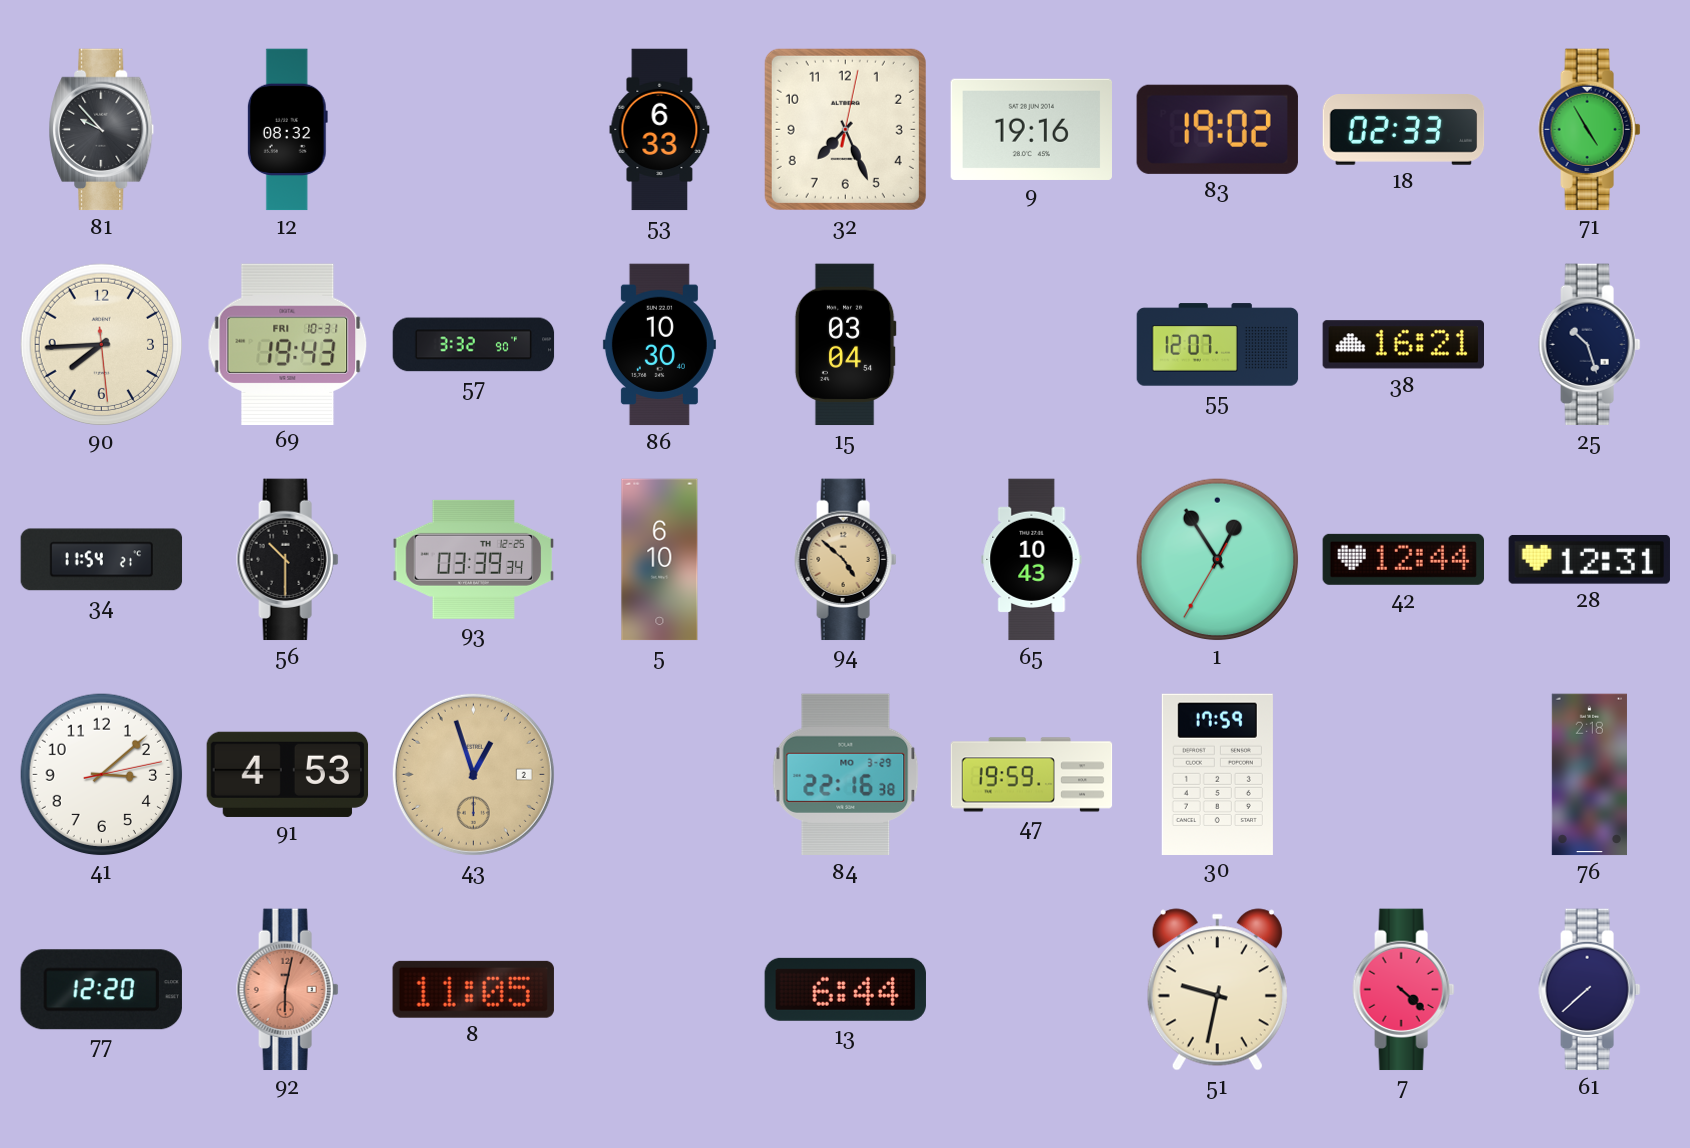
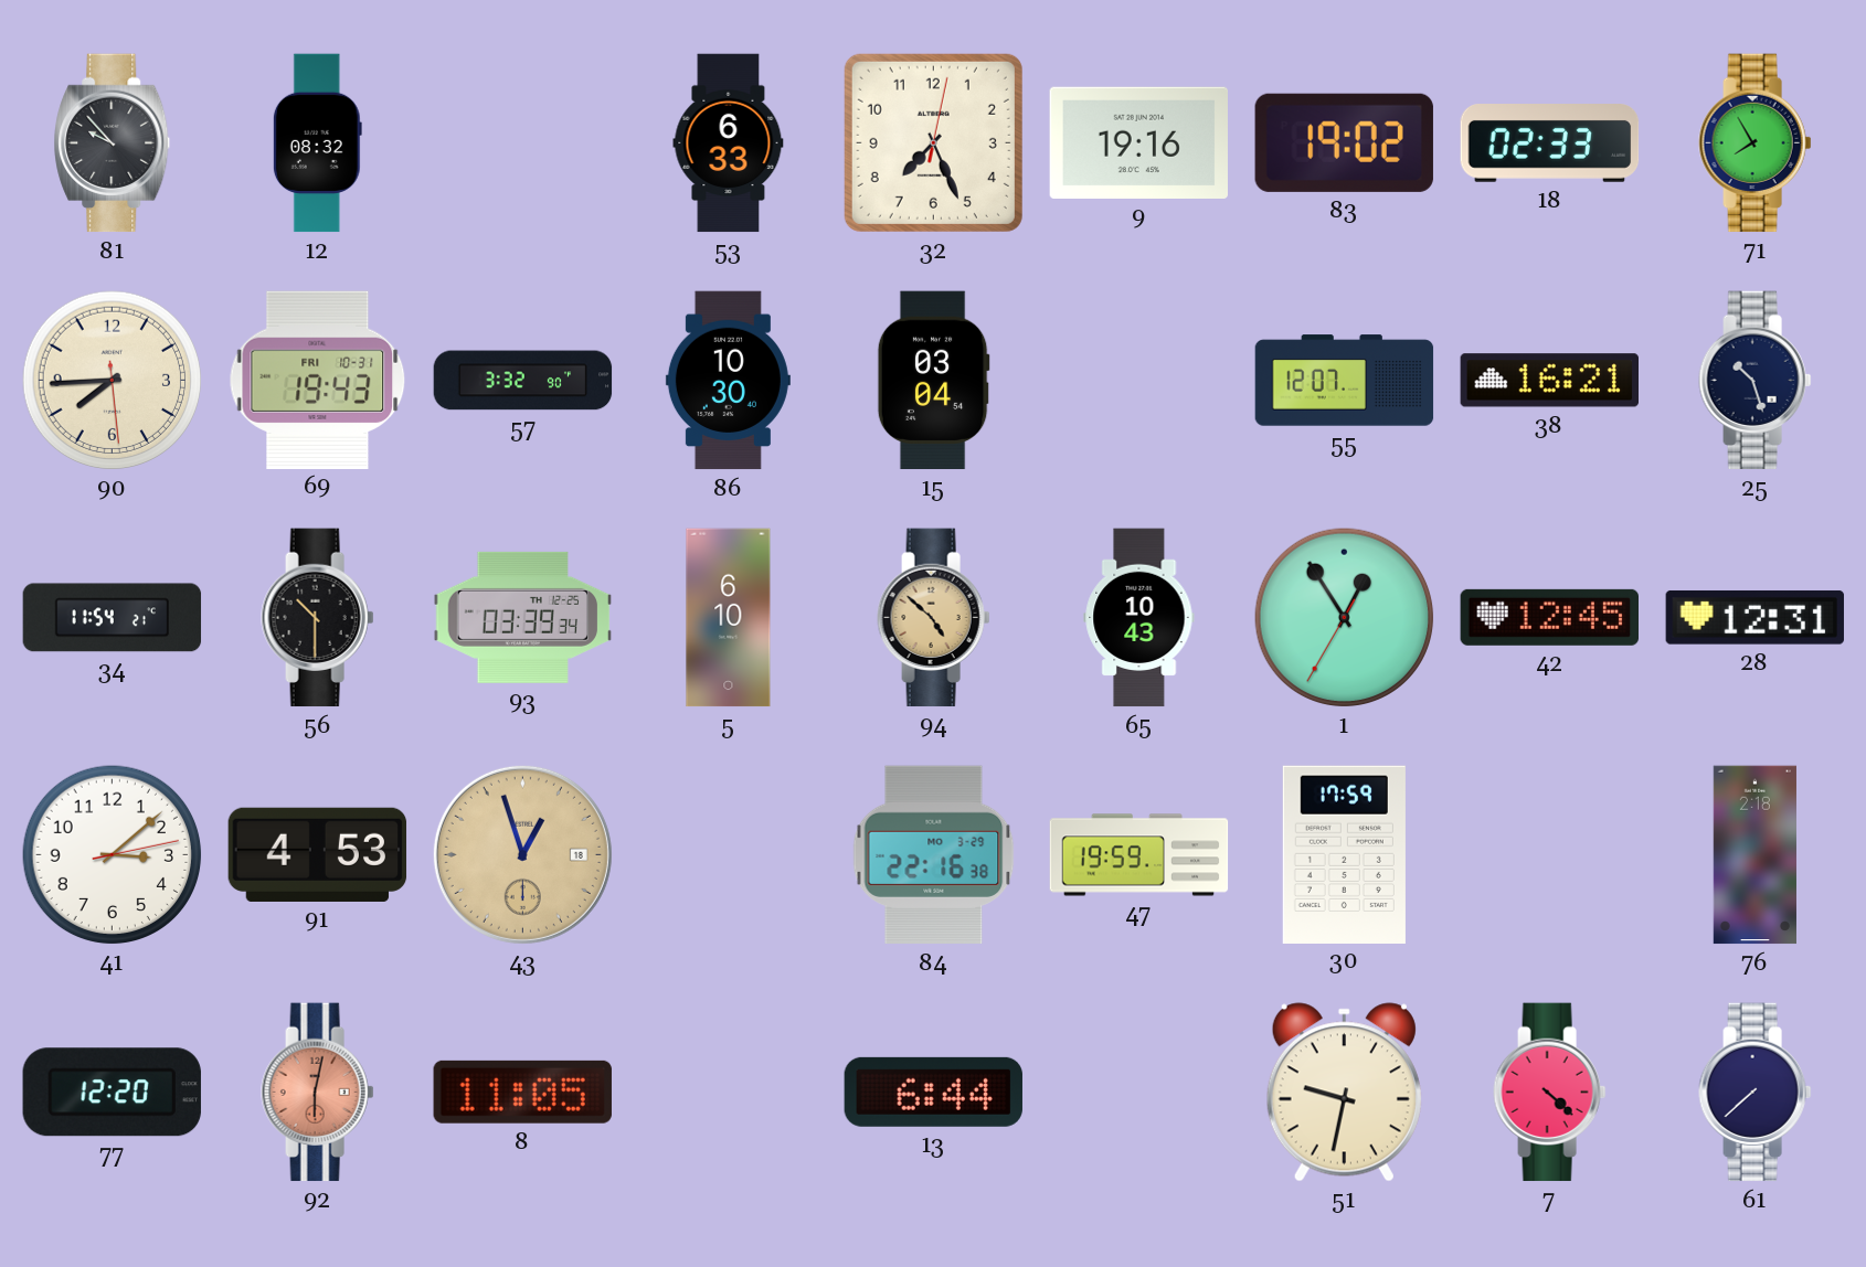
71: 4:55 -> 7:55 (1756, 143)
42: 12:44 -> 12:45 (1549, 617)
43 date: 2 -> 18 (522, 854)
